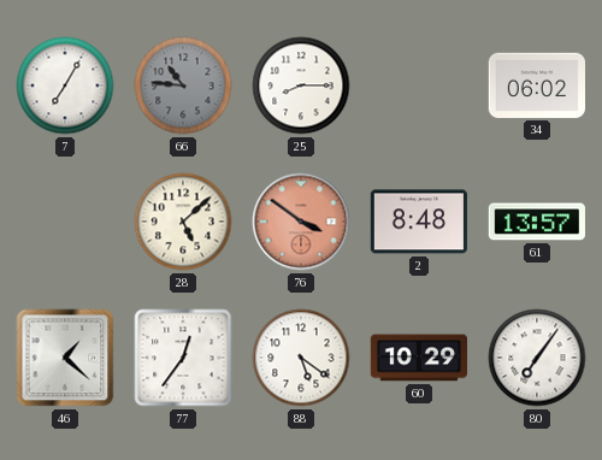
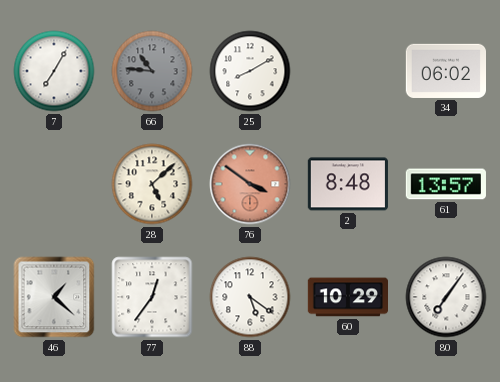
25: 8:15 -> 8:10 (250, 71)
